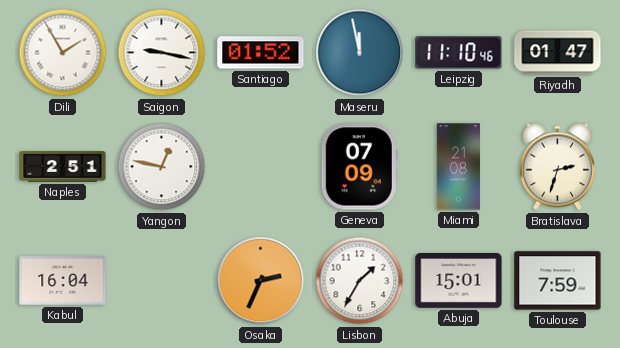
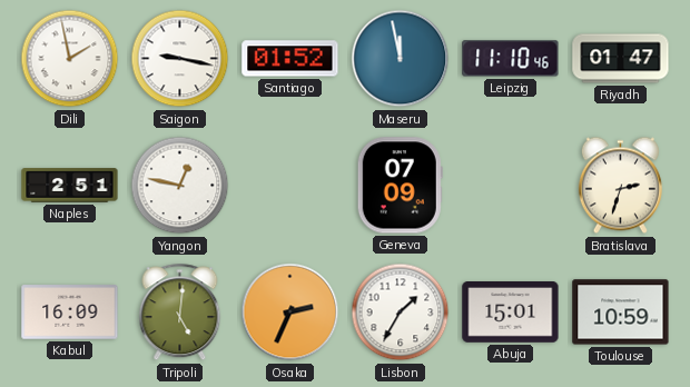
Dili: 1:55 -> 1:58 (70, 59)
Miami: 21:08 -> none (458, 167)
Kabul: 16:04 -> 16:09 (70, 312)
Tripoli: none -> 5:01 (180, 312)
Toulouse: 7:59 -> 10:59 (621, 312)
